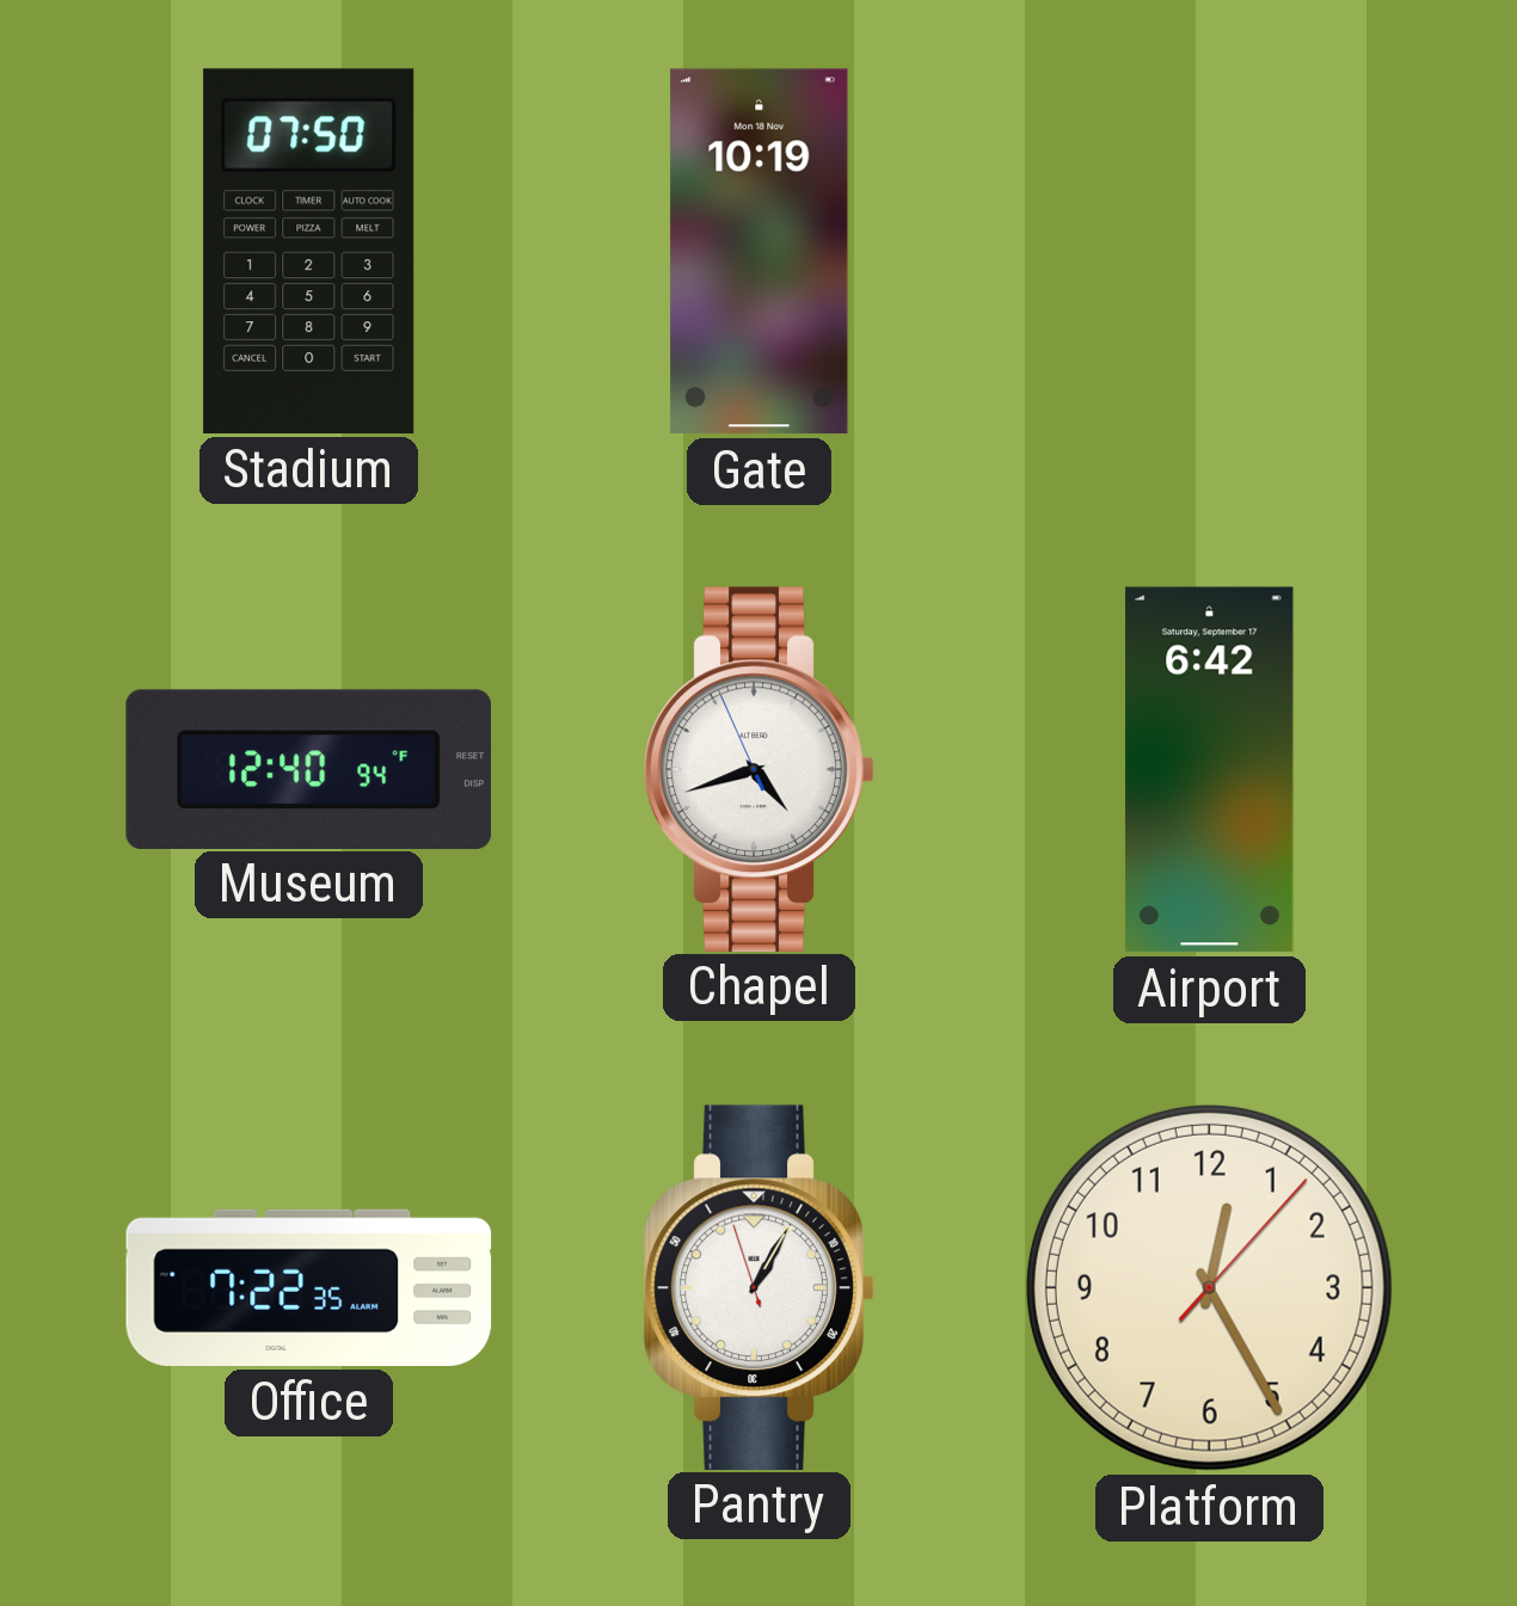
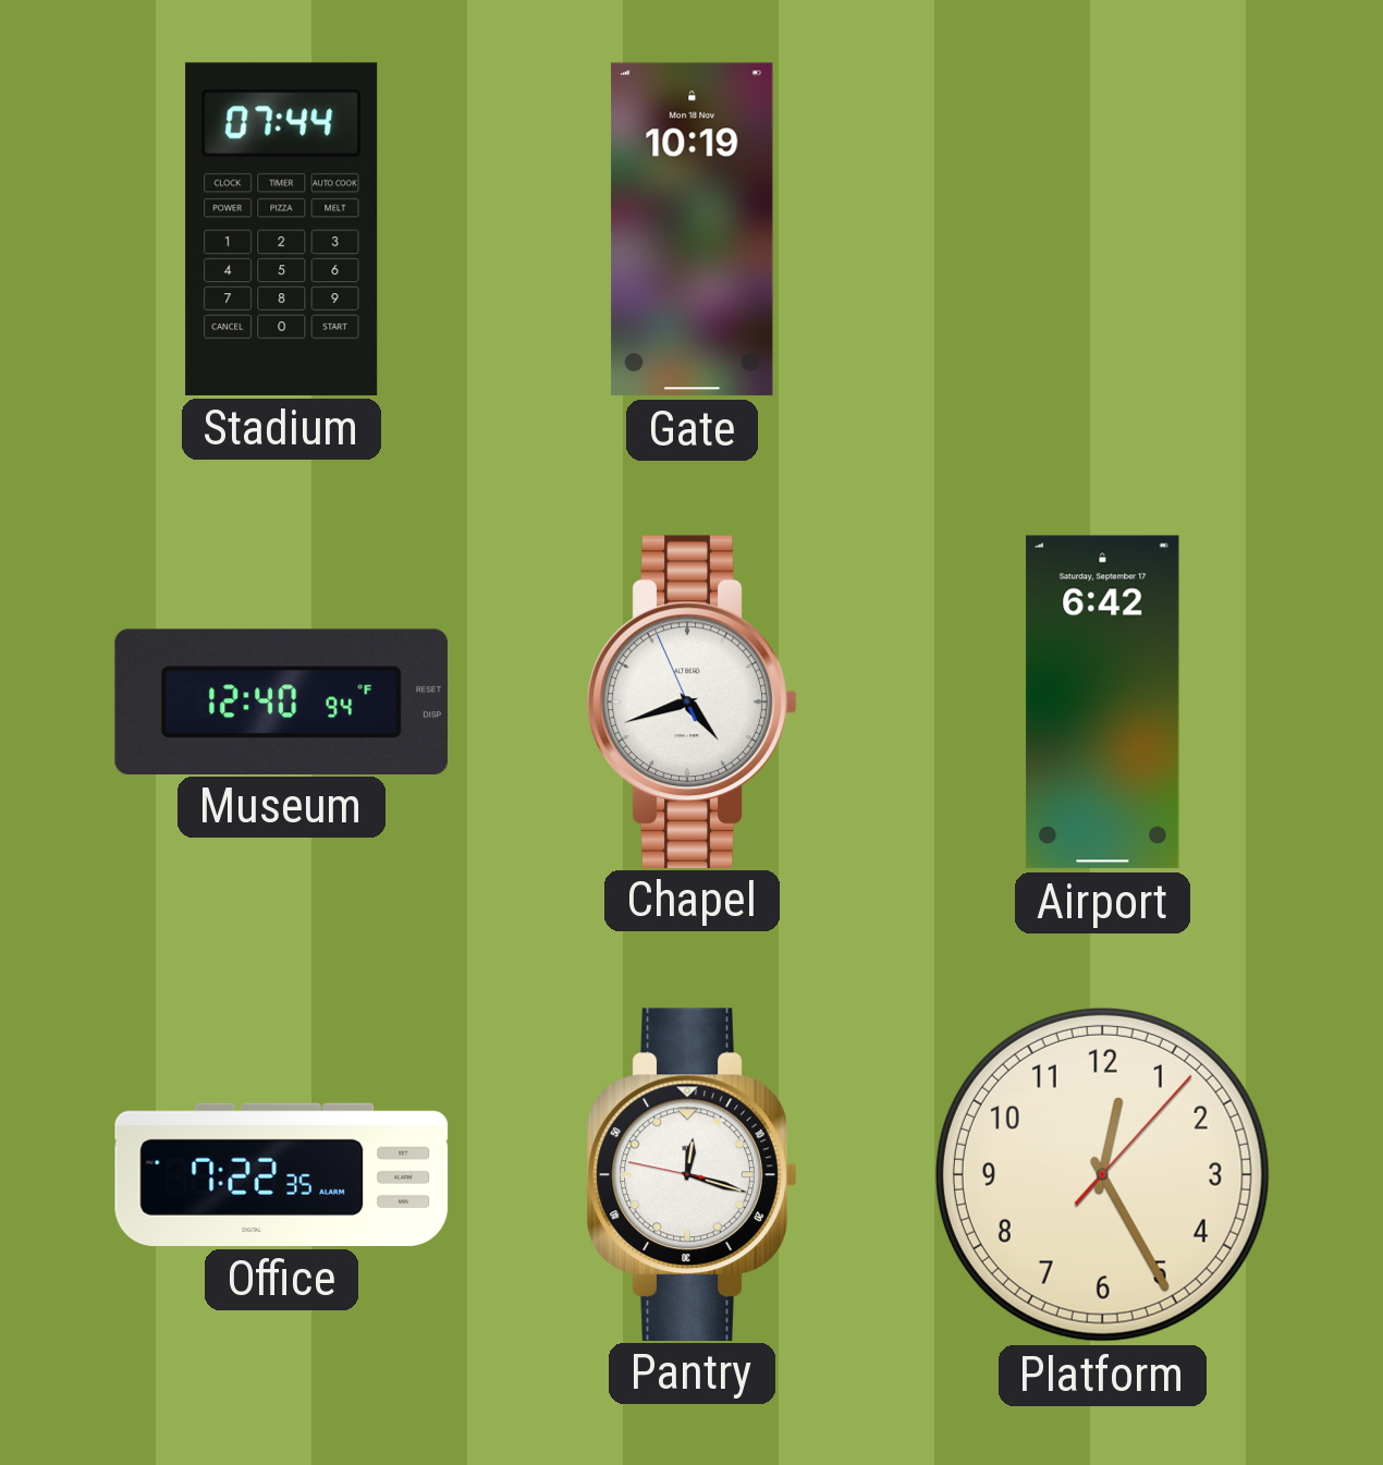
Stadium: 07:50 -> 07:44 (282, 229)
Pantry: 1:04 -> 12:17 (691, 1174)
